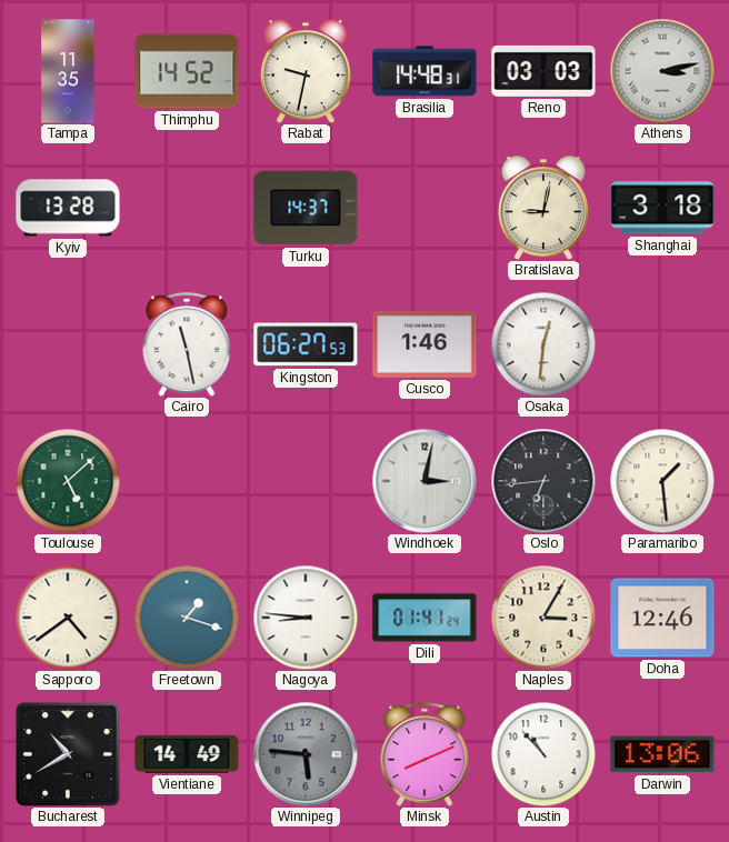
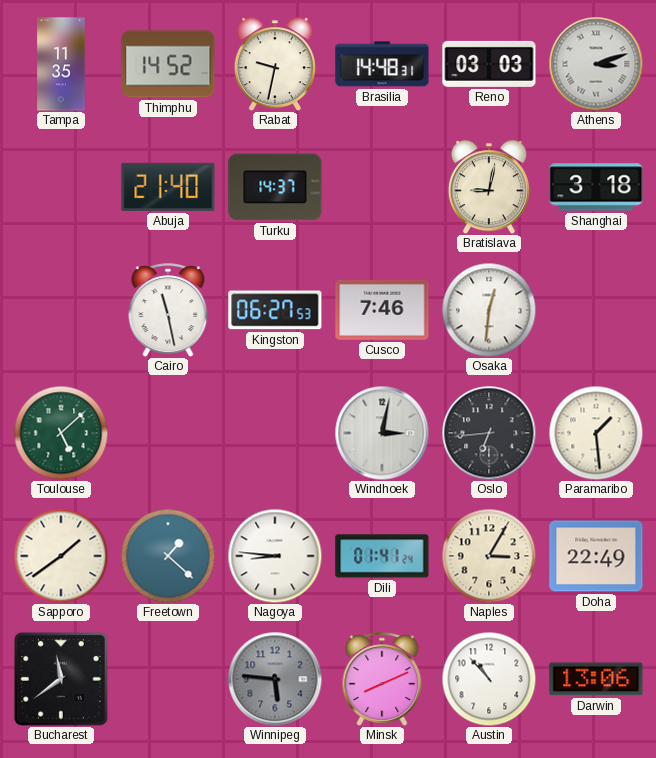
Athens: 3:13 -> 3:12 (596, 64)
Kyiv: 13:28 -> none (68, 208)
Abuja: none -> 21:40 (168, 187)
Cusco: 1:46 -> 7:46 (382, 310)
Sapporo: 4:39 -> 1:39 (61, 556)
Freetown: 1:18 -> 1:22 (168, 556)
Doha: 12:46 -> 22:49 (596, 556)
Bucharest: 10:40 -> 11:39 (61, 679)
Vientiane: 14:49 -> none (187, 754)
